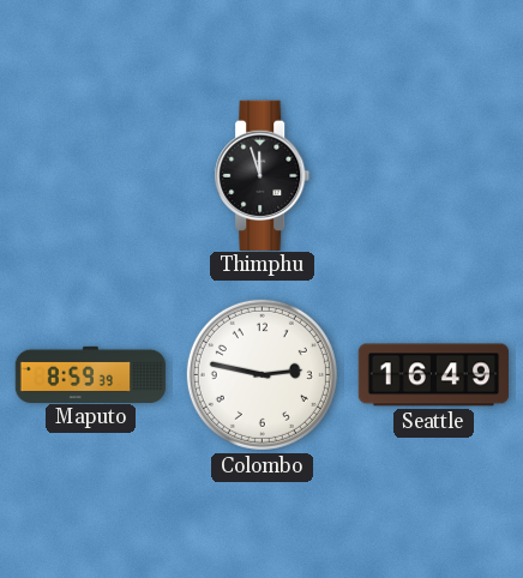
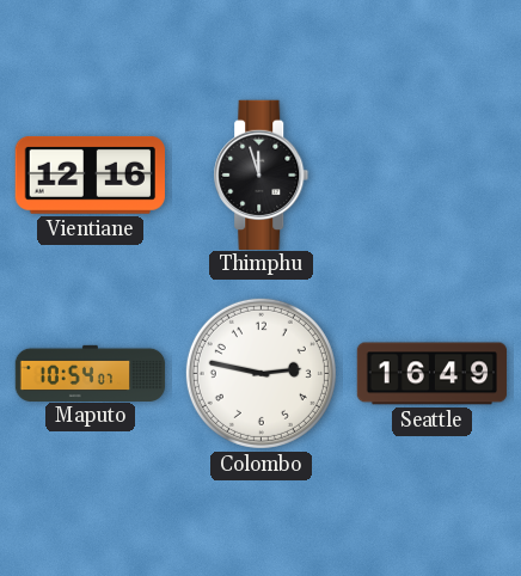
Vientiane: none -> 12:16 (90, 174)
Maputo: 8:59 -> 10:54 (91, 373)
